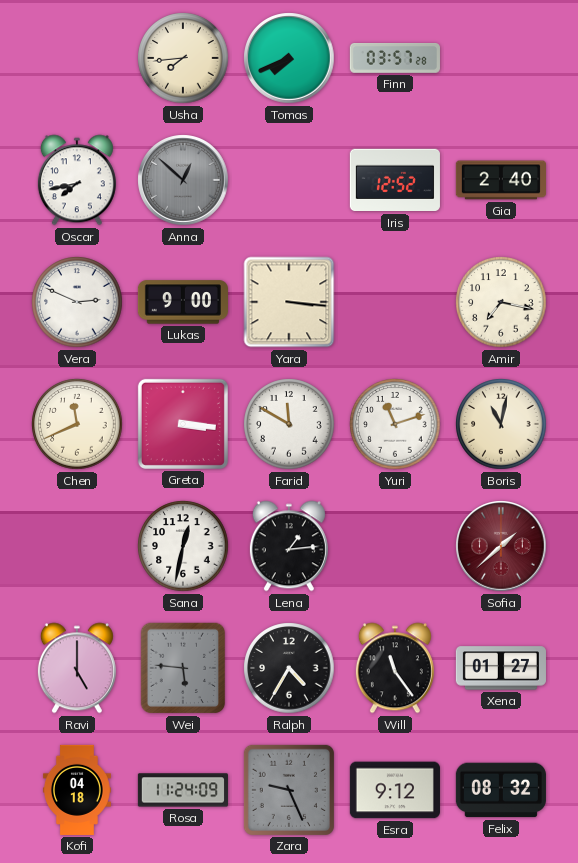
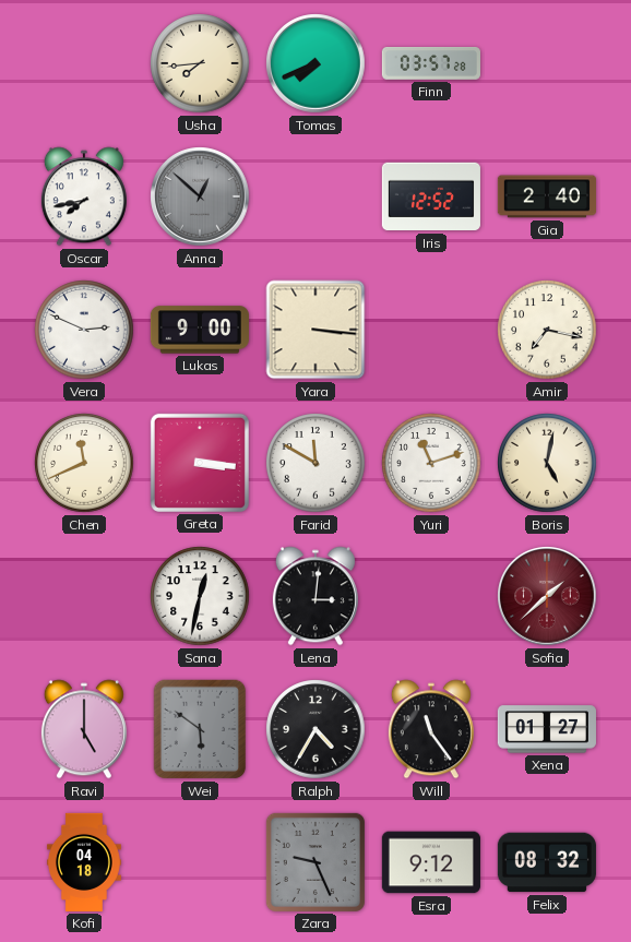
Boris: 11:02 -> 5:02 (547, 463)
Lena: 1:14 -> 3:01 (315, 596)
Wei: 5:46 -> 5:51 (200, 729)
Rosa: 11:24 -> none (183, 790)
